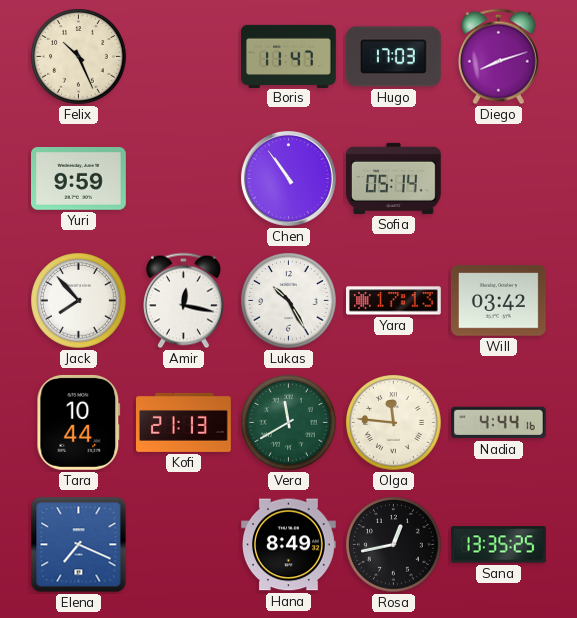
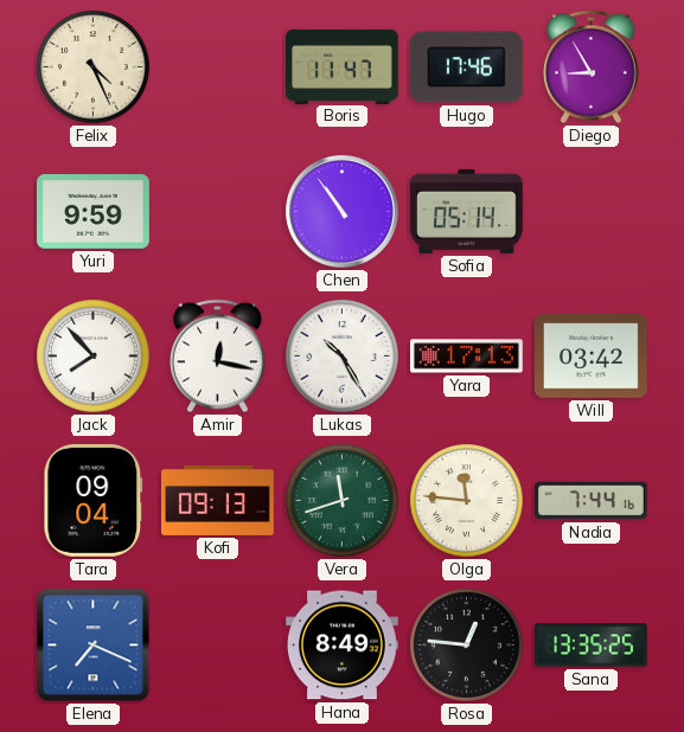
Felix: 10:26 -> 4:26 (94, 68)
Hugo: 17:03 -> 17:46 (466, 68)
Diego: 8:12 -> 8:55 (590, 68)
Tara: 10:44 -> 09:04 (94, 500)
Kofi: 21:13 -> 09:13 (218, 500)
Vera: 11:40 -> 11:42 (343, 501)
Nadia: 4:44 -> 7:44 (590, 501)
Rosa: 12:43 -> 12:46 (467, 646)
